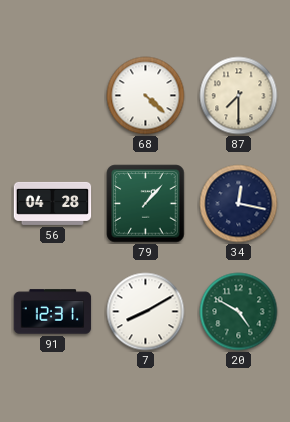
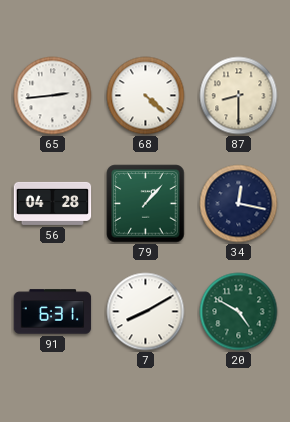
65: none -> 2:44 (53, 96)
87: 7:30 -> 8:30 (239, 96)
91: 12:31 -> 6:31 (53, 312)
